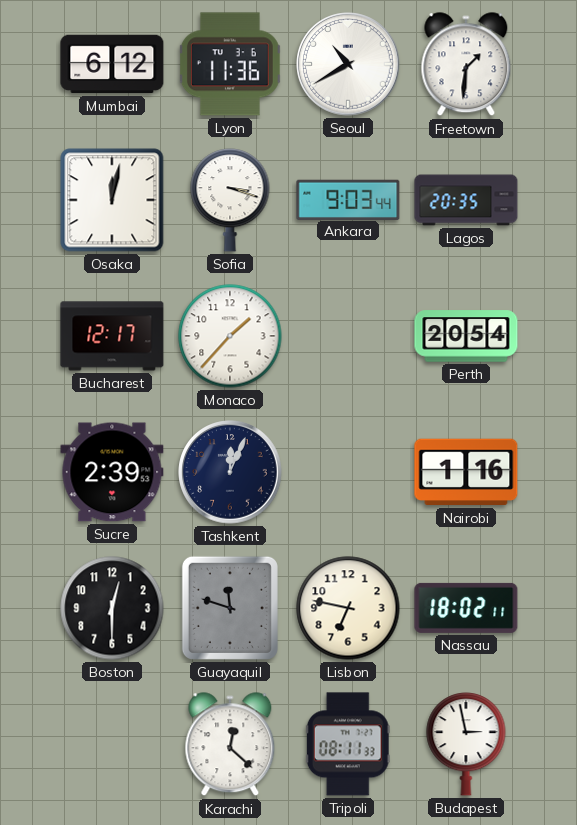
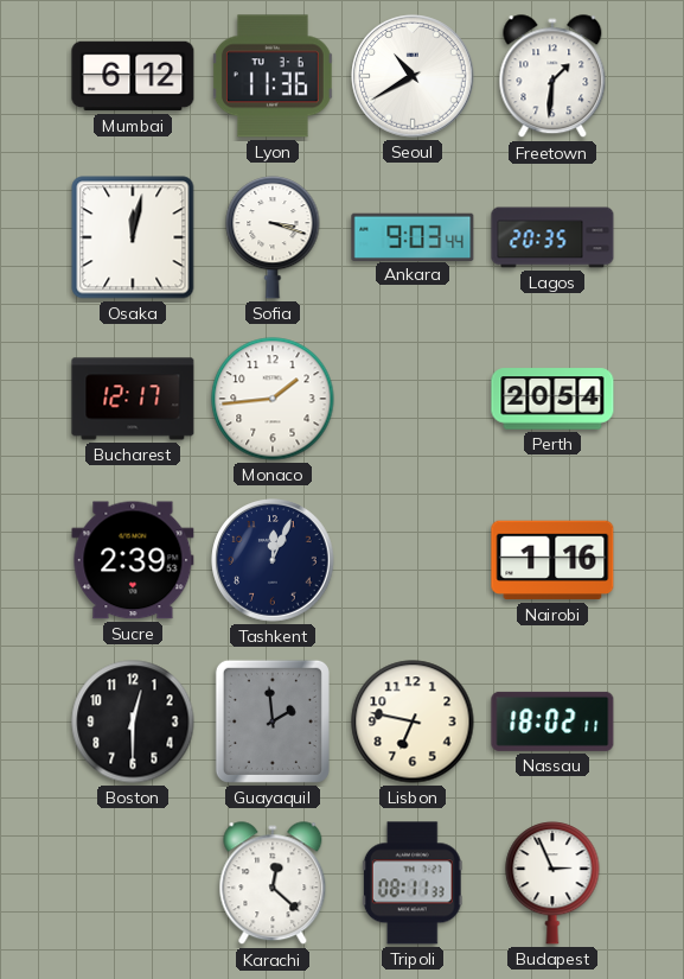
Monaco: 1:37 -> 1:44 (273, 399)
Guayaquil: 11:48 -> 1:59 (273, 721)
Budapest: 2:58 -> 2:56 (552, 884)
